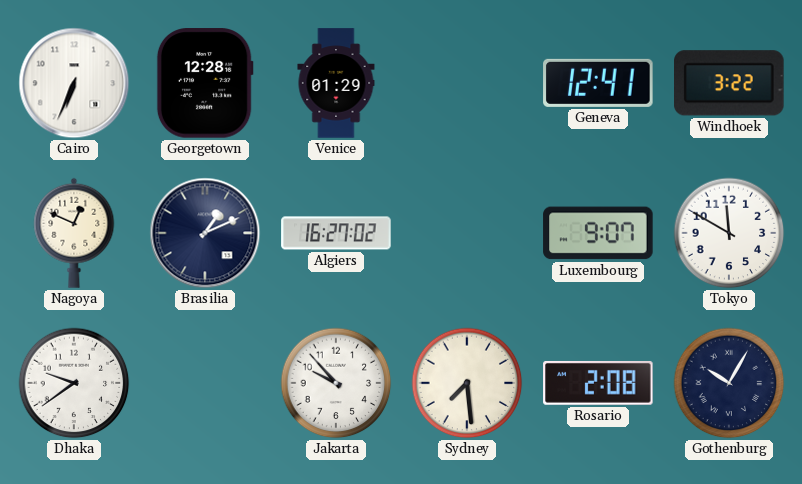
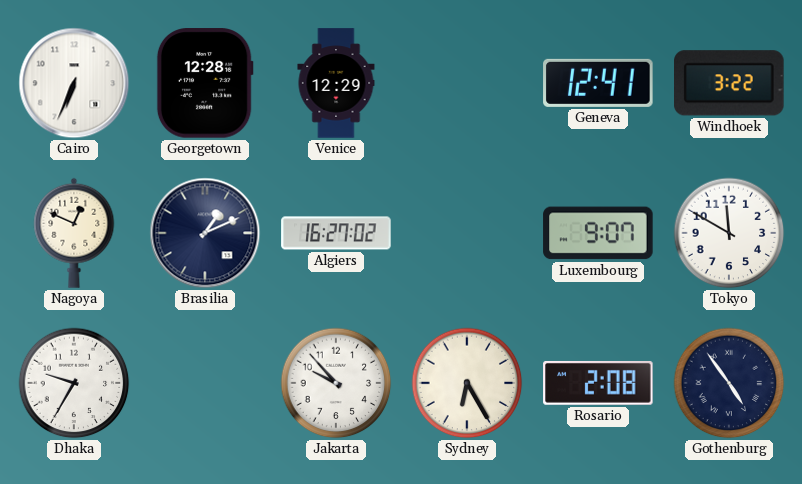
Venice: 01:29 -> 12:29 (336, 83)
Dhaka: 9:39 -> 9:35 (74, 383)
Sydney: 7:29 -> 6:25 (467, 383)
Gothenburg: 10:05 -> 4:54 (729, 383)
